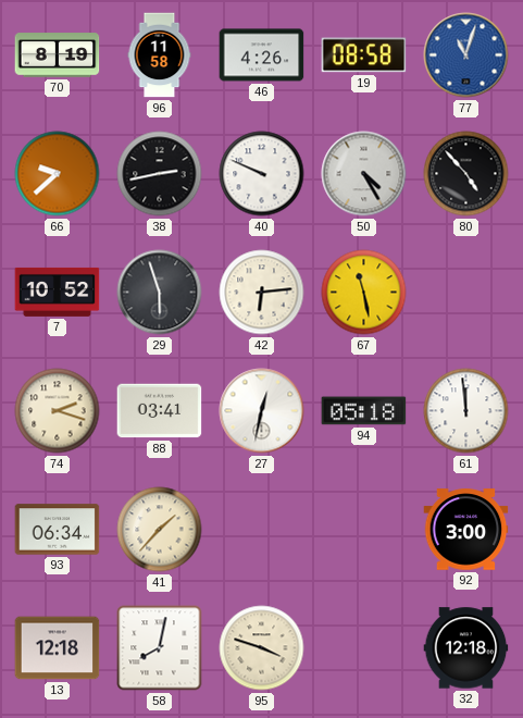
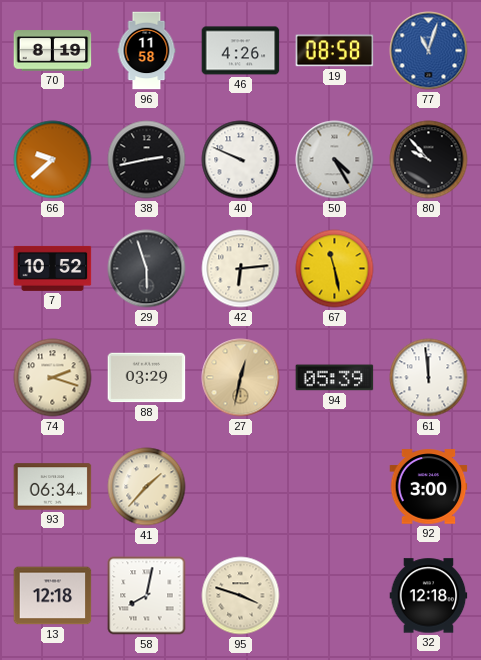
80: 4:53 -> 9:53 (429, 160)
88: 03:41 -> 03:29 (147, 378)
27 dial: white -> champagne (241, 378)
94: 05:18 -> 05:39 (335, 378)
